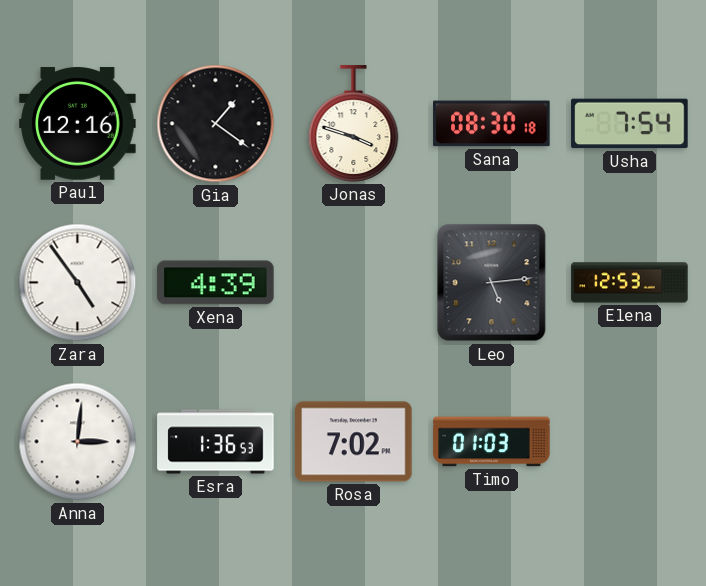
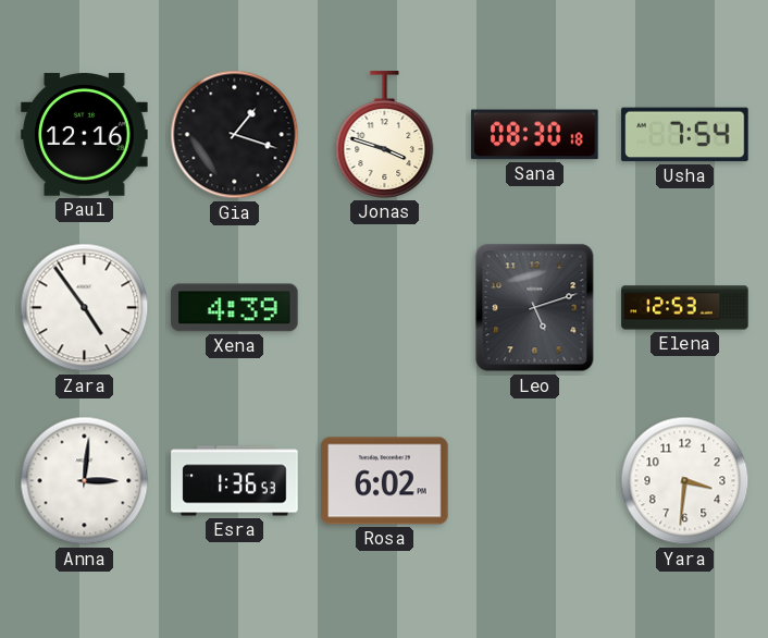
Gia: 1:21 -> 1:18 (235, 135)
Leo: 5:14 -> 5:12 (535, 308)
Rosa: 7:02 -> 6:02 (385, 481)
Timo: 01:03 -> none (492, 442)
Yara: none -> 3:31 (685, 481)
